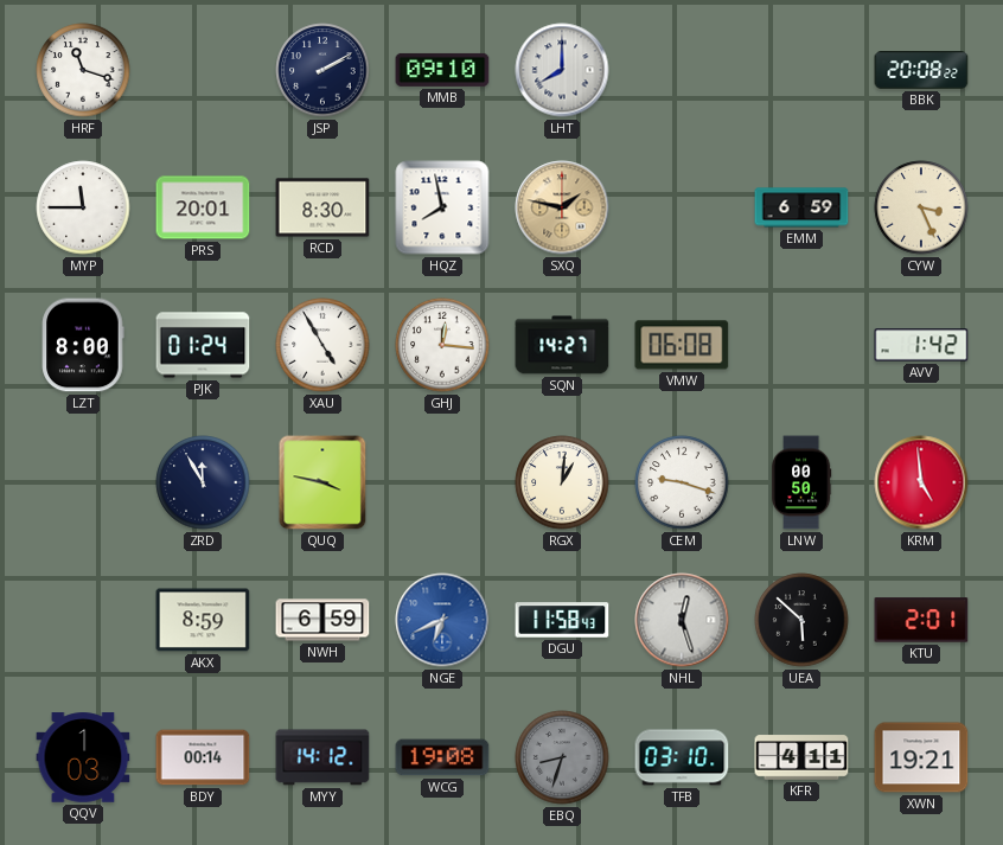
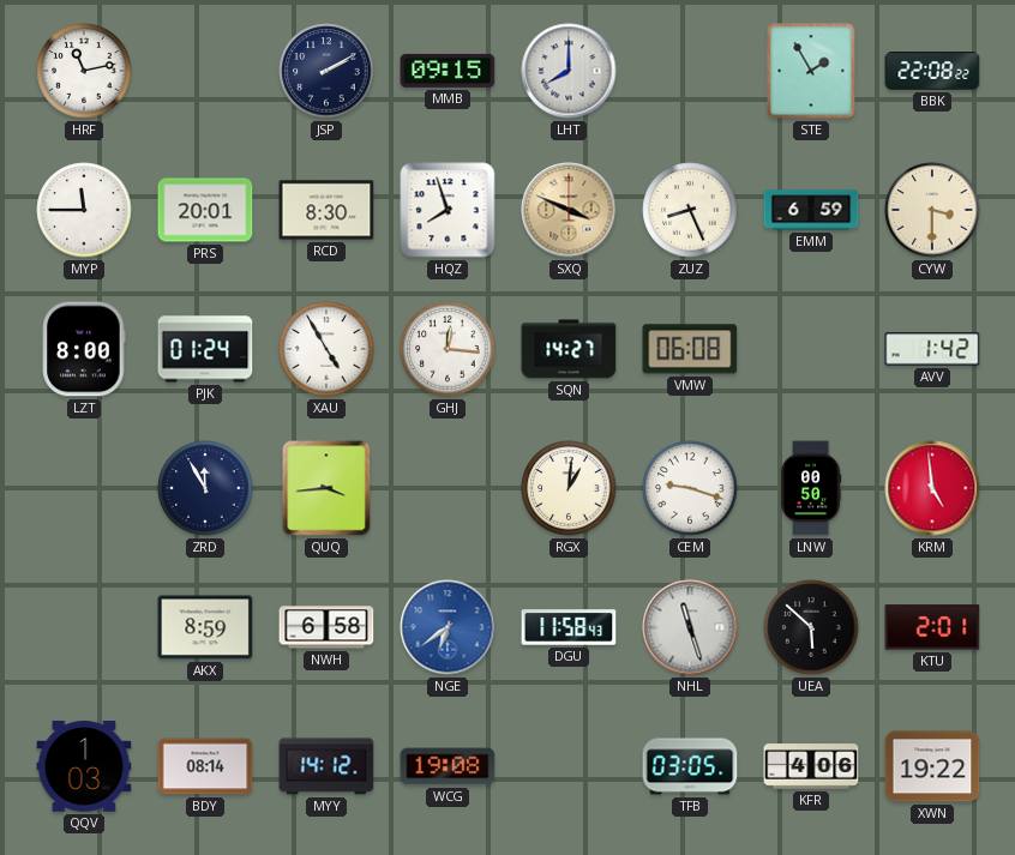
HRF: 11:18 -> 11:13 (84, 71)
MMB: 09:10 -> 09:15 (448, 71)
STE: none -> 1:55 (811, 71)
BBK: 20:08 -> 22:08 (932, 72)
HQZ: 7:58 -> 7:57 (448, 210)
SXQ: 1:47 -> 3:49 (569, 210)
ZUZ: none -> 8:26 (690, 210)
CYW: 3:26 -> 3:30 (932, 210)
QUQ: 3:47 -> 3:44 (326, 488)
NWH: 6:59 -> 6:58 (326, 627)
NGE: 6:41 -> 6:39 (448, 627)
NHL: 12:27 -> 11:27 (690, 627)
BDY: 00:14 -> 08:14 (205, 766)
EBQ: 8:33 -> none (562, 757)
TFB: 03:10 -> 03:05 (690, 766)
KFR: 4:11 -> 4:06 (811, 766)
XWN: 19:21 -> 19:22 (932, 766)
